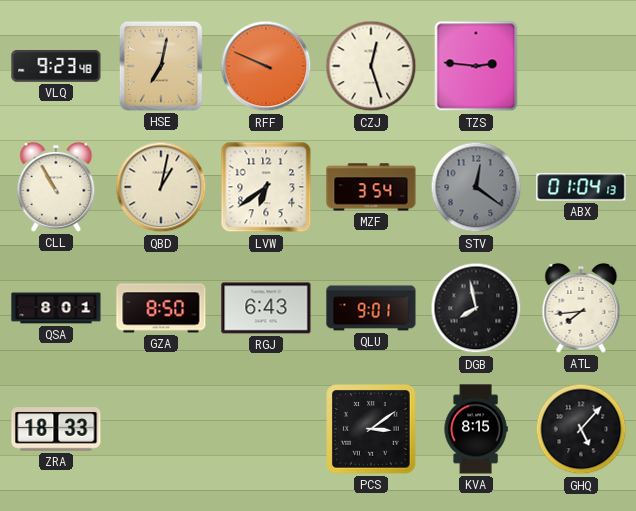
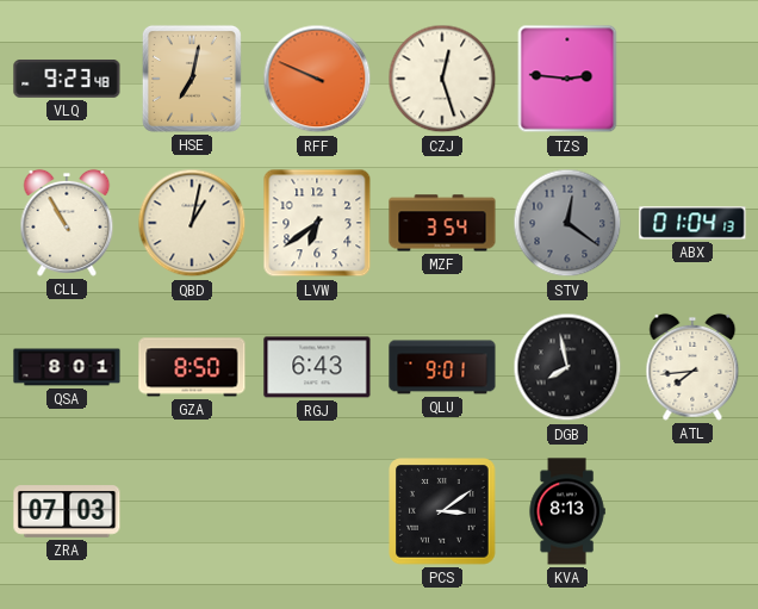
ZRA: 18:33 -> 07:03 (67, 511)
KVA: 8:15 -> 8:13 (567, 511)
GHQ: 5:07 -> none (581, 429)
